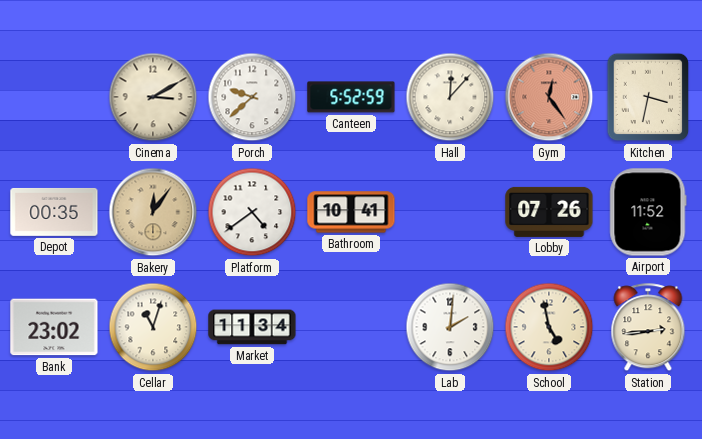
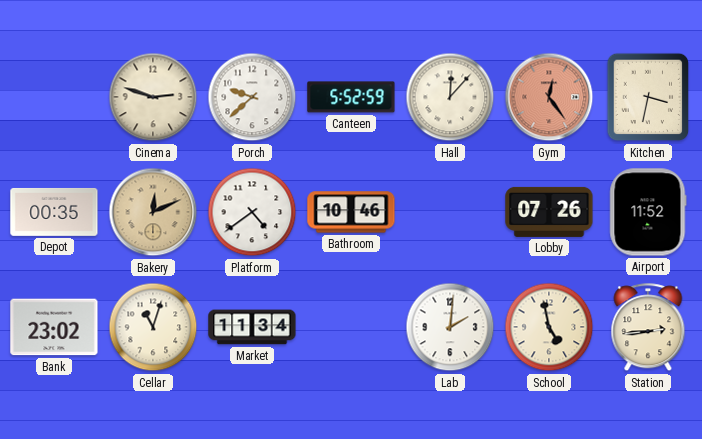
Cinema: 3:10 -> 2:48 (153, 97)
Bakery: 12:06 -> 12:11 (153, 212)
Bathroom: 10:41 -> 10:46 (351, 212)
